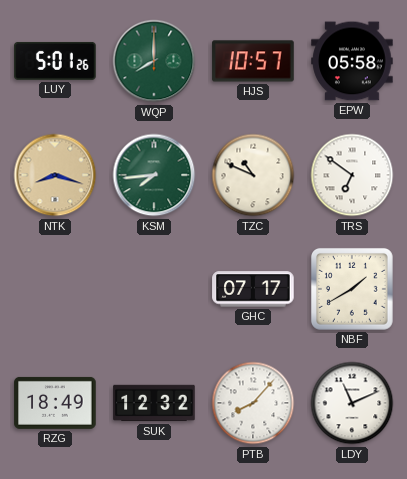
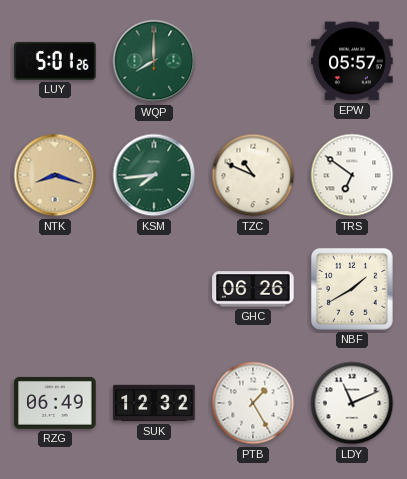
HJS: 10:57 -> none (253, 61)
EPW: 05:58 -> 05:57 (352, 61)
GHC: 07:17 -> 06:26 (253, 289)
RZG: 18:49 -> 06:49 (55, 403)
PTB: 8:07 -> 1:25 (253, 403)
